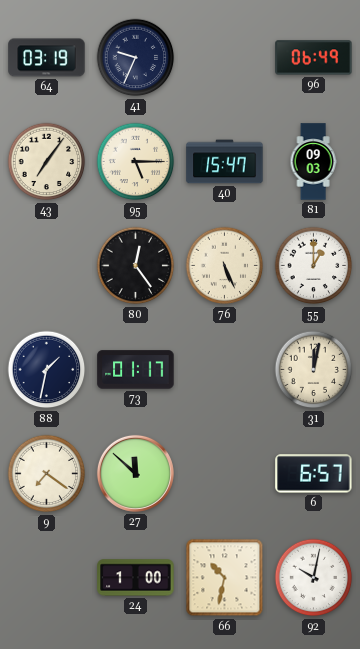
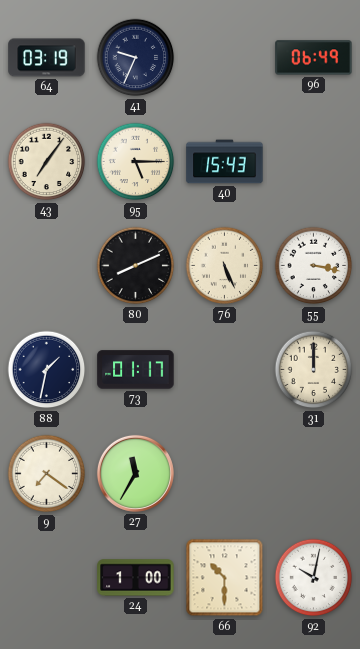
40: 15:47 -> 15:43 (225, 162)
81: 09:03 -> none (313, 162)
80: 12:24 -> 8:11 (136, 266)
55: 1:00 -> 3:17 (314, 266)
31: 12:02 -> 12:00 (314, 370)
27: 11:52 -> 11:35 (135, 473)
6: 6:57 -> none (314, 474)
66: 10:32 -> 10:30 (225, 578)
